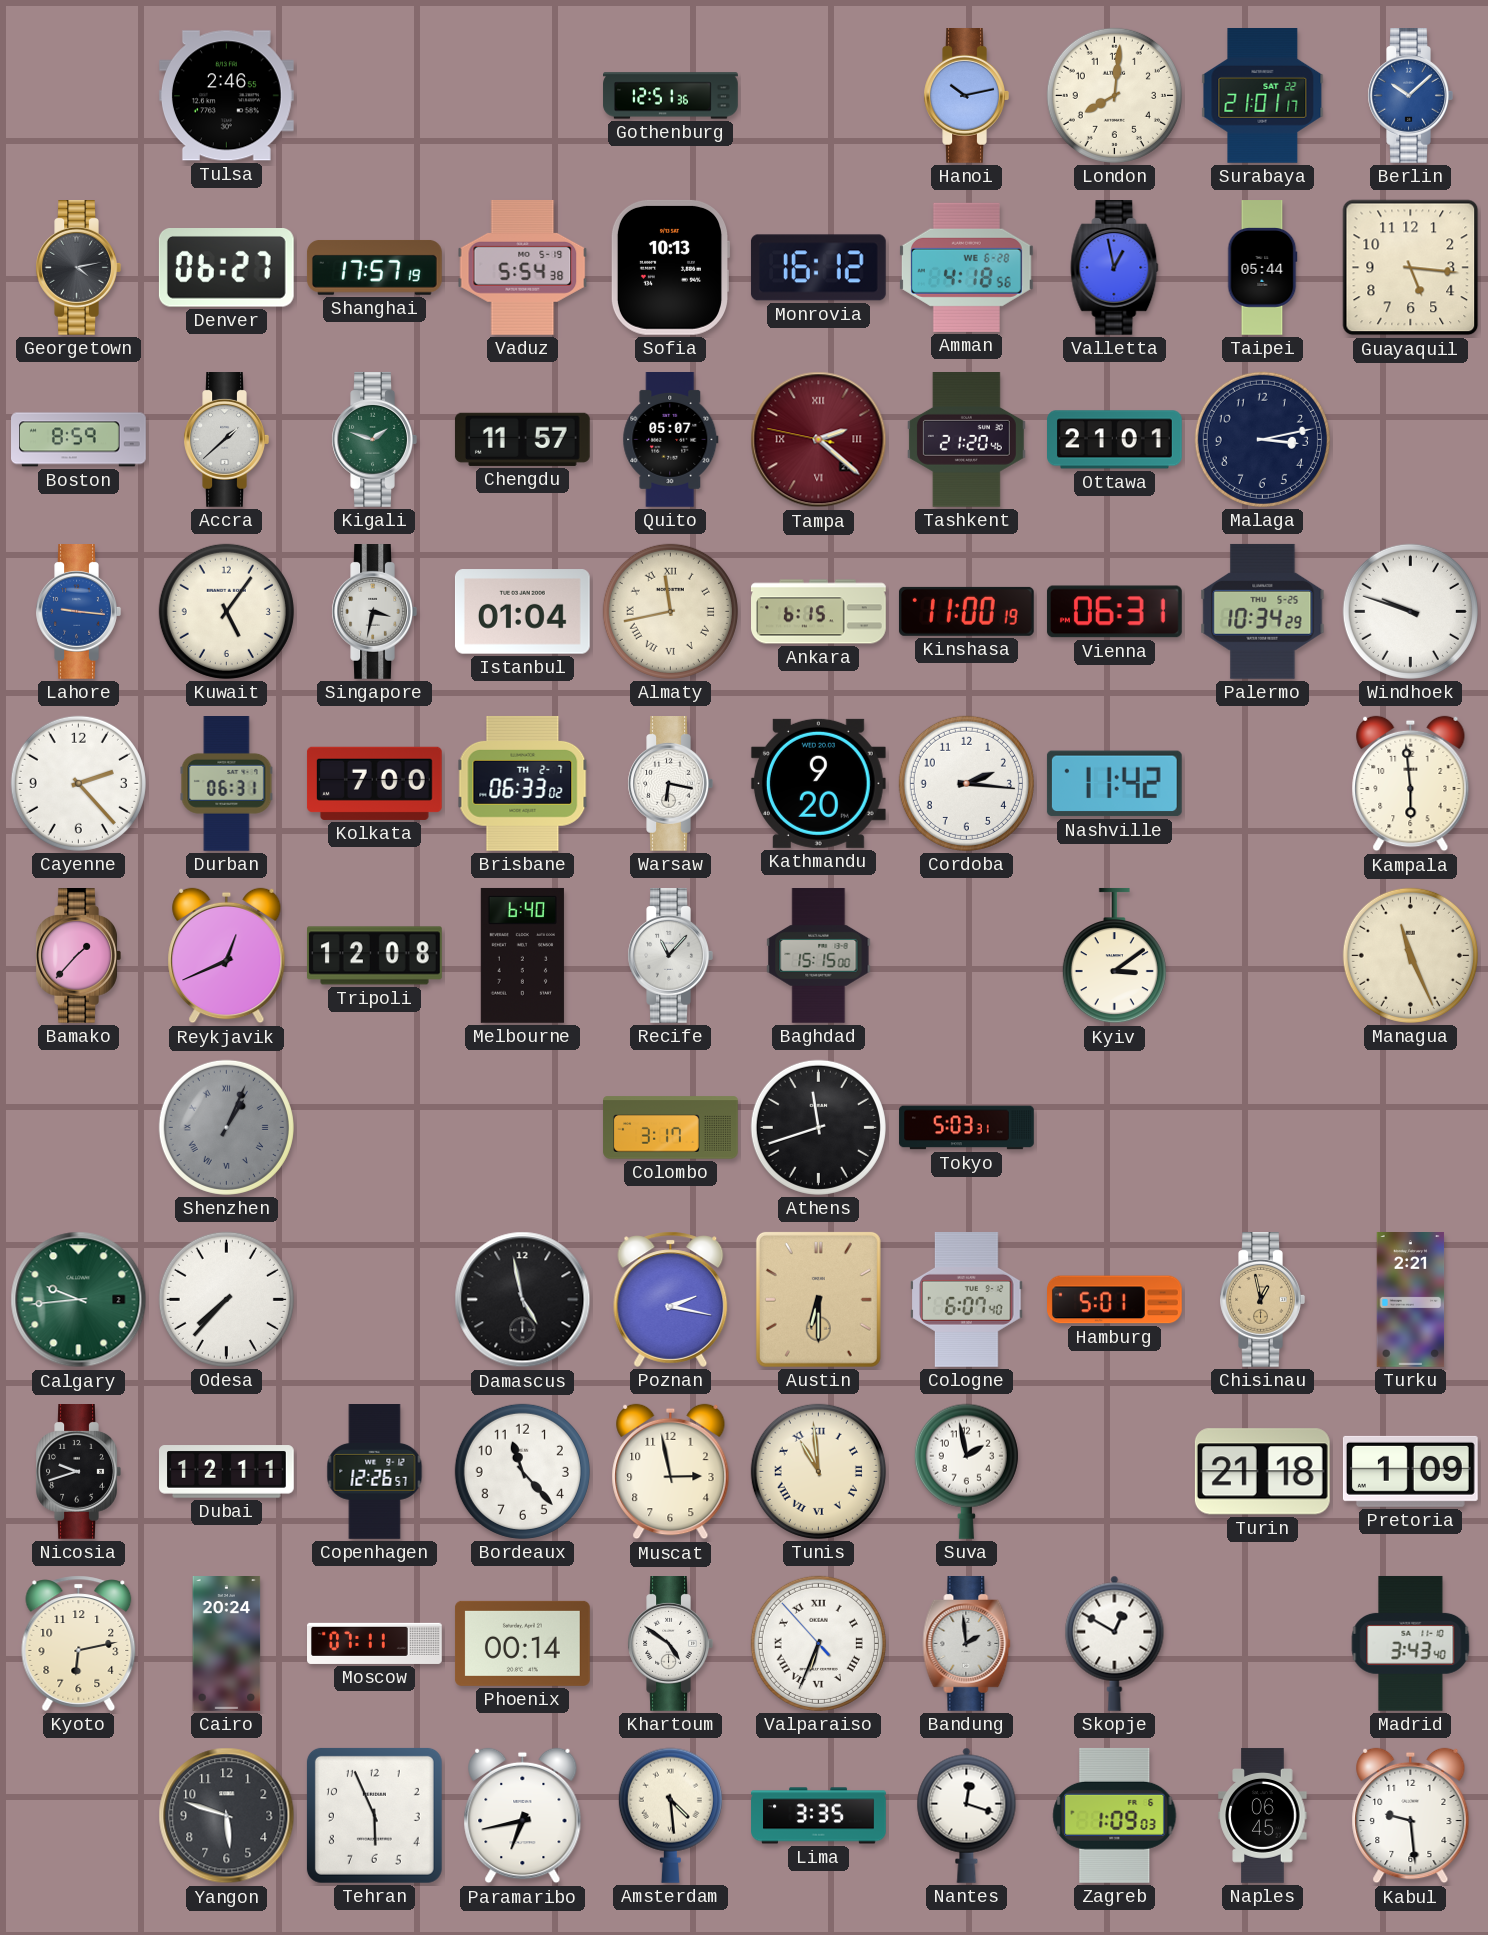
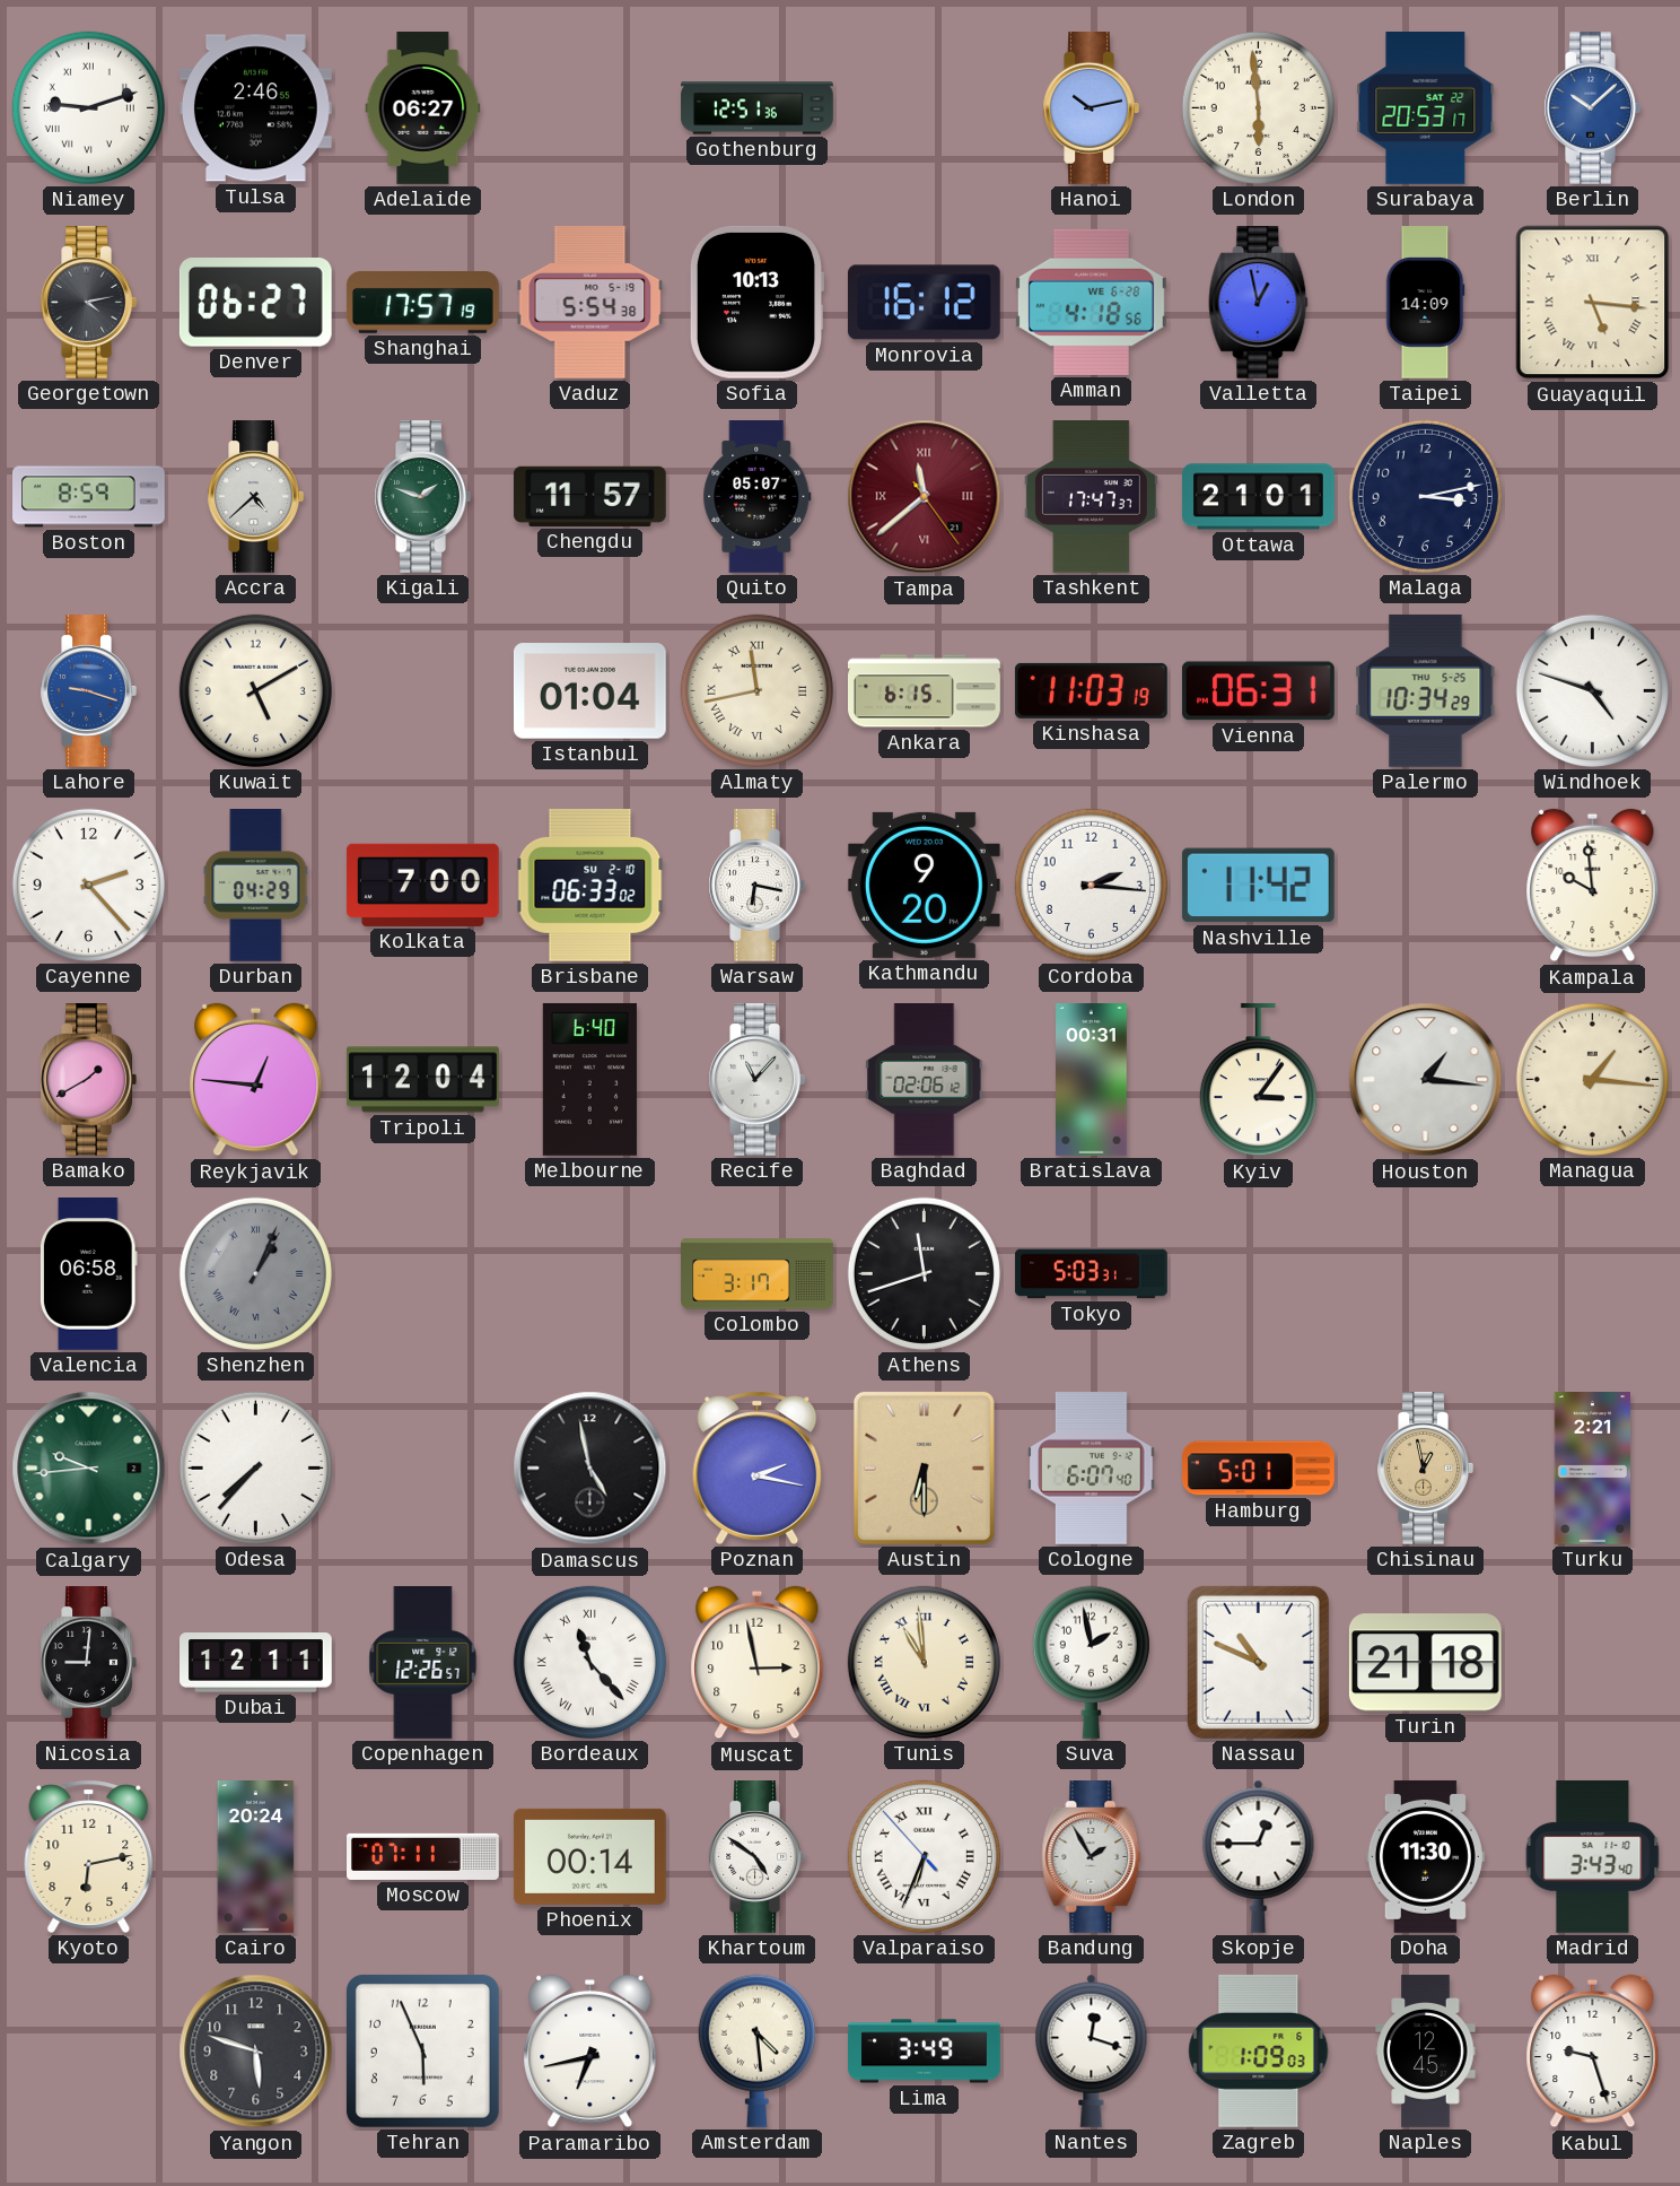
Niamey: none -> 9:12 (88, 107)
Adelaide: none -> 06:27 (423, 108)
London: 8:01 -> 5:59 (1258, 107)
Surabaya: 21:01 -> 20:53 (1426, 108)
Taipei: 05:44 -> 14:09 (1425, 303)
Guayaquil numerals: Arabic -> Roman (1593, 303)
Accra: 1:38 -> 4:38 (255, 497)
Tampa: 2:21 -> 11:38 (925, 497)
Tashkent: 21:20 -> 17:47 (1091, 497)
Lahore: 9:16 -> 9:18 (88, 691)
Kuwait: 5:06 -> 5:10 (255, 690)
Singapore: 3:32 -> none (374, 612)
Kinshasa: 11:00 -> 11:03 (1091, 690)
Windhoek: 9:48 -> 4:48 (1592, 690)
Durban: 06:31 -> 04:29 (256, 886)
Brisbane date: TH 2-7 -> SU 2-10 (590, 885)
Kampala: 5:59 -> 9:59 (1593, 886)
Bamako: 1:37 -> 1:40 (88, 1080)
Reykjavik: 12:41 -> 12:46 (256, 1080)
Tripoli: 12:08 -> 12:04 (423, 1080)
Baghdad: 15:15 -> 02:06 (925, 1080)
Bratislava: none -> 00:31 (1092, 1080)
Kyiv: 3:09 -> 3:06 (1258, 1080)
Houston: none -> 1:16 (1426, 1080)
Managua: 11:26 -> 1:16 (1592, 1079)
Valencia: none -> 06:58 (88, 1274)
Nicosia: 9:42 -> 9:01 (88, 1663)
Bordeaux numerals: Arabic -> Roman (589, 1662)
Nassau: none -> 10:49 (1258, 1662)
Pretoria: 1:09 -> none (1410, 1471)
Bandung: 1:59 -> 1:55 (1092, 1857)
Skopje: 12:50 -> 12:45 (1259, 1856)
Doha: none -> 11:30 (1425, 1857)
Lima: 3:35 -> 3:49 (925, 2052)
Naples: 06:45 -> 12:45 (1426, 2052)
Kabul: 9:29 -> 9:27 (1593, 2052)
